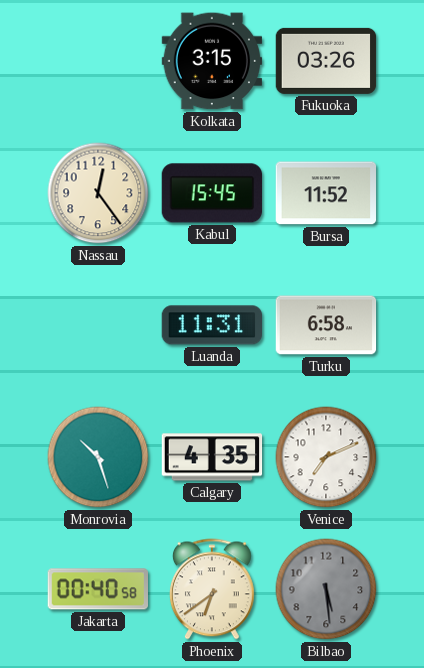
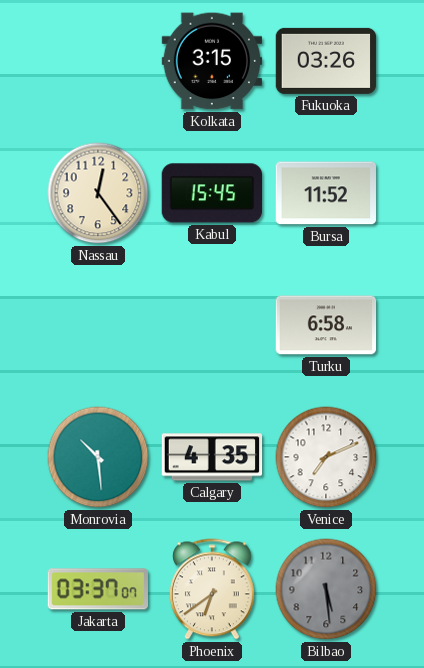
Luanda: 11:31 -> none (212, 325)
Monrovia: 10:27 -> 10:29 (98, 457)
Jakarta: 00:40 -> 03:37 (97, 589)
